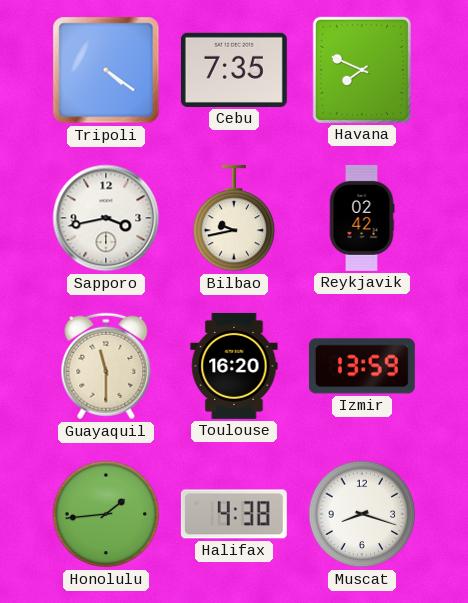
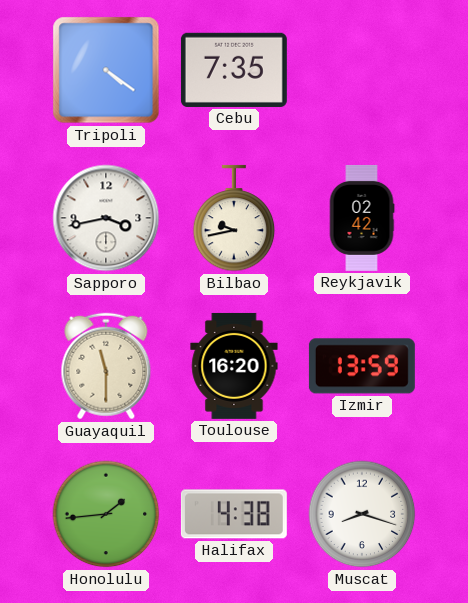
Havana: 7:49 -> none (362, 70)
